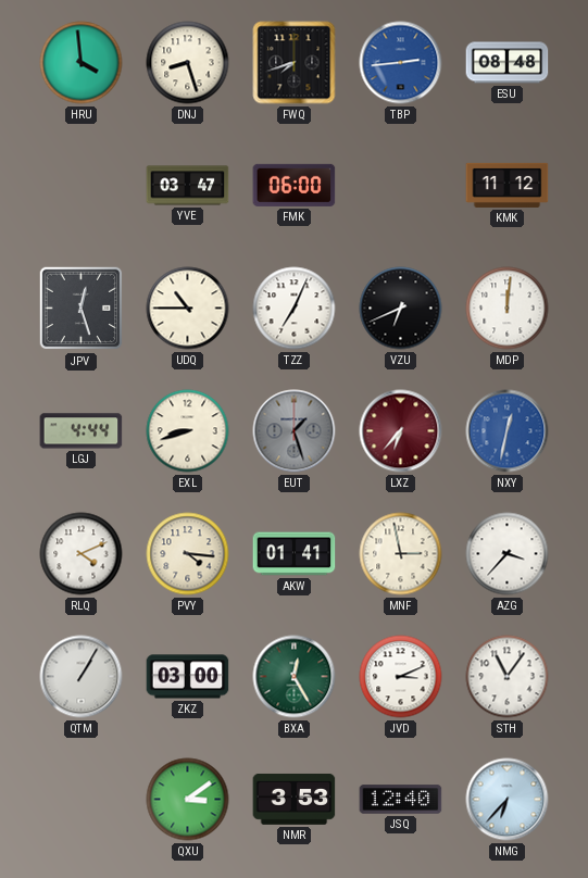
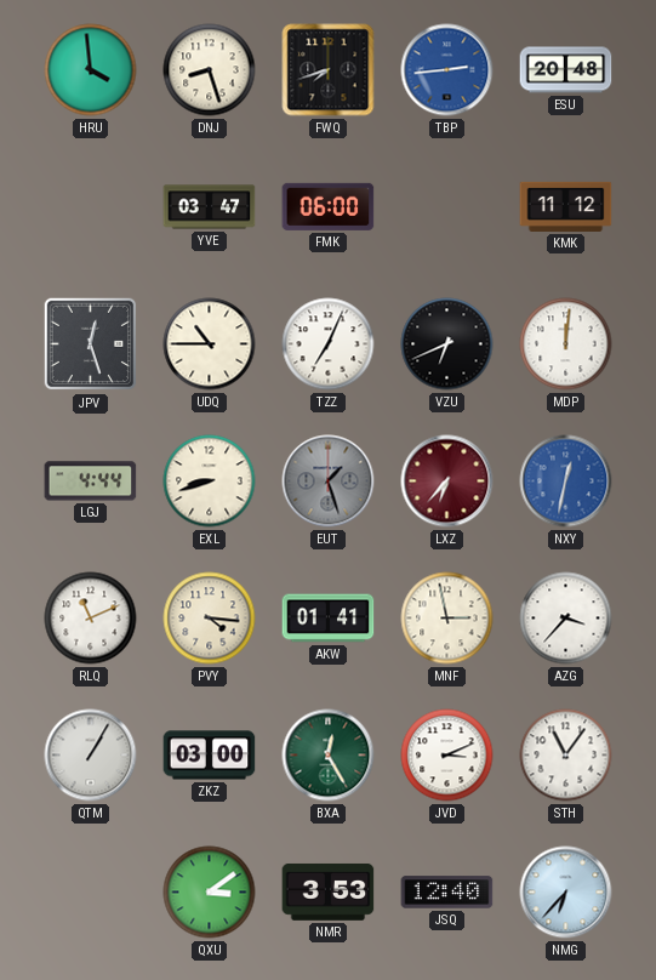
ESU: 08:48 -> 20:48 (566, 70)
RLQ: 4:11 -> 11:11 (91, 619)
